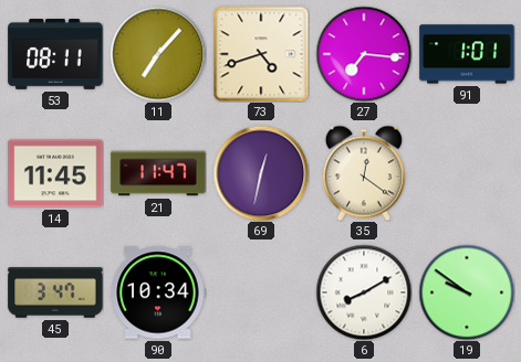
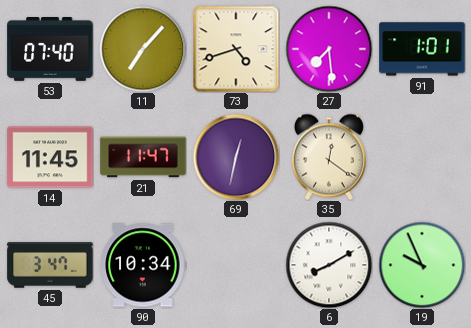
53: 08:11 -> 07:40 (50, 50)
27: 7:16 -> 7:29 (329, 49)
19: 9:51 -> 9:56 (422, 265)
